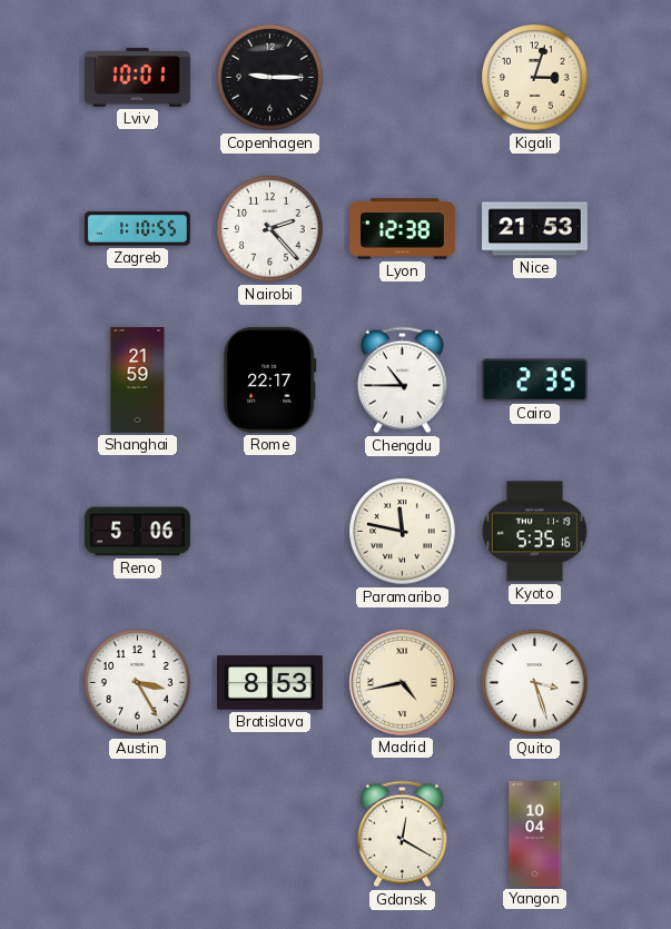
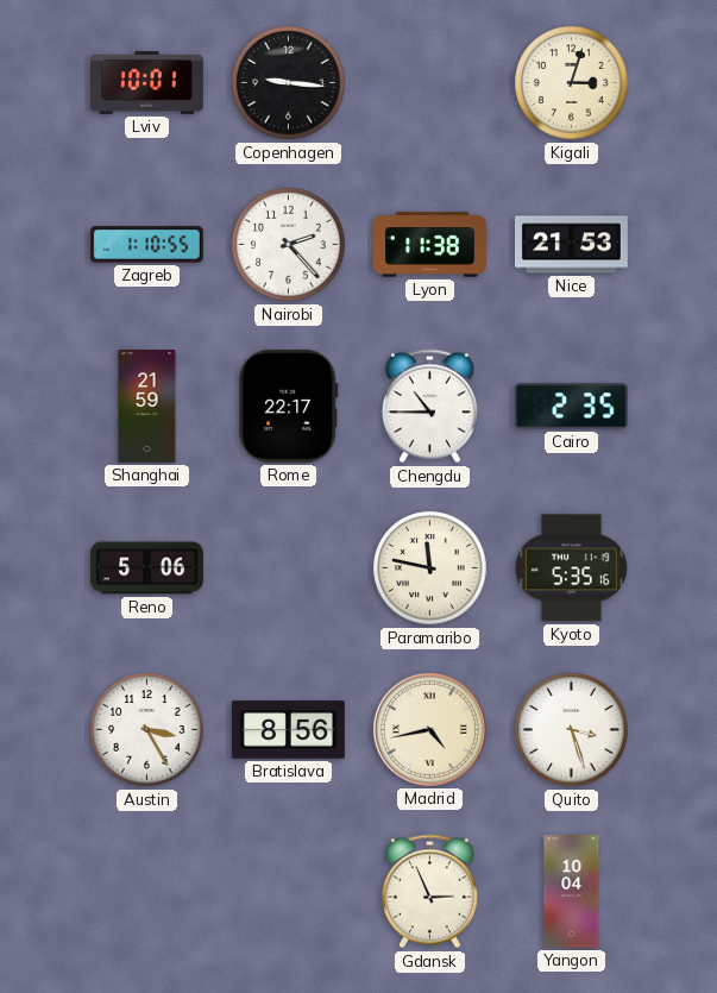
Copenhagen: 9:15 -> 9:16 (289, 83)
Lyon: 12:38 -> 11:38 (430, 245)
Bratislava: 8:53 -> 8:56 (289, 730)
Gdansk: 12:20 -> 2:56 (429, 892)
